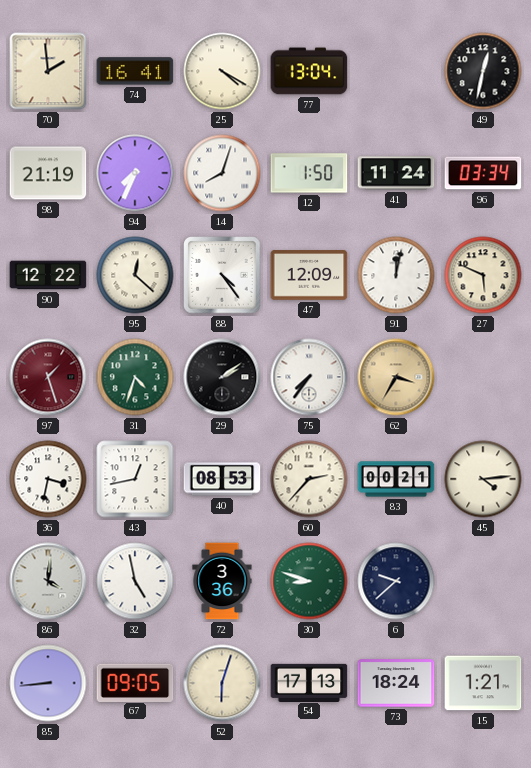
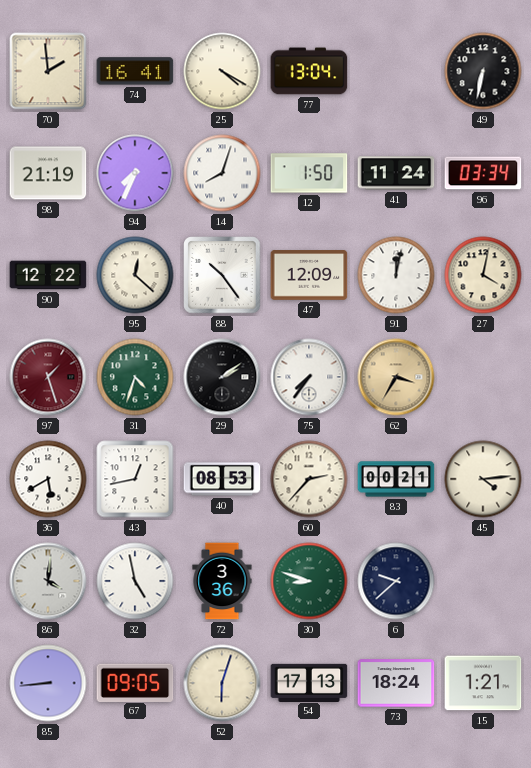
49: 12:32 -> 6:32 (483, 71)
88: 4:24 -> 10:24 (222, 275)
27: 5:49 -> 4:02 (483, 275)
36: 3:32 -> 5:40 (48, 479)
